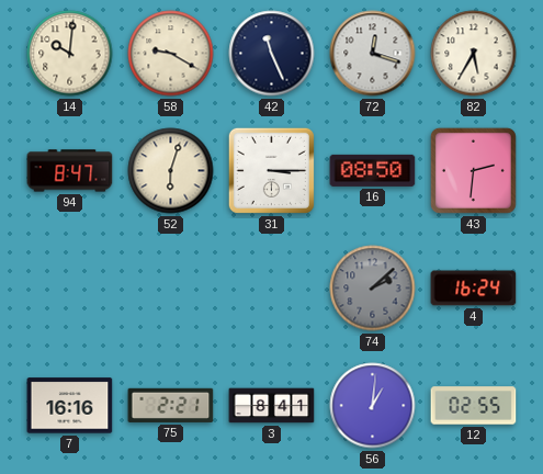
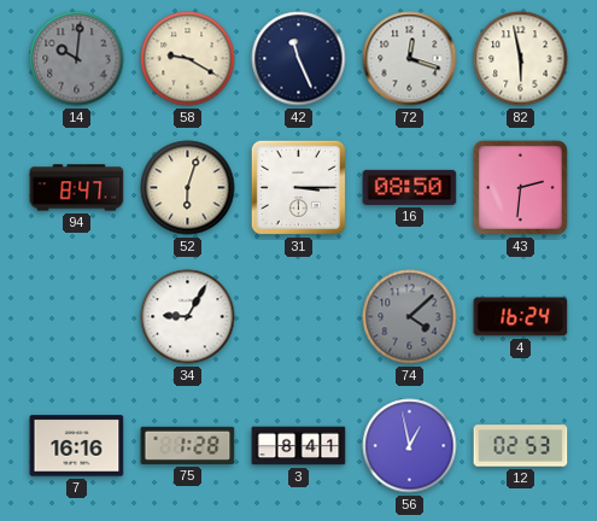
14 dial: cream -> grey (77, 59)
82: 5:35 -> 5:58 (521, 59)
34: none -> 9:05 (188, 317)
74: 2:08 -> 4:08 (410, 317)
75: 2:21 -> 1:28 (188, 445)
56: 1:01 -> 12:58 (410, 446)
12: 02:55 -> 02:53 (521, 446)
